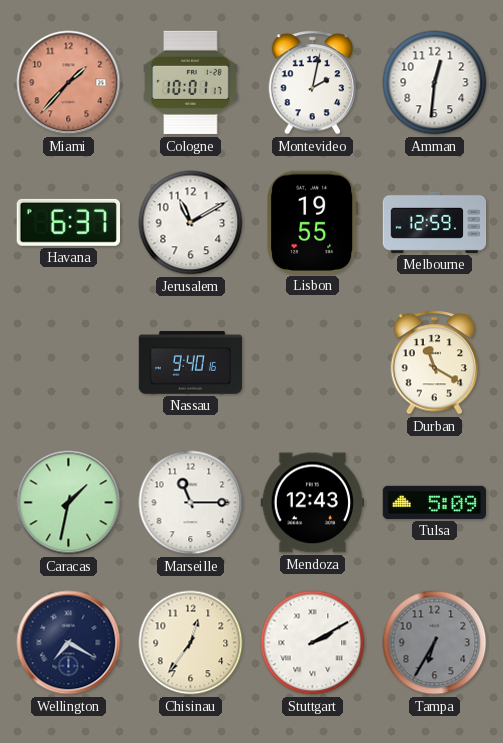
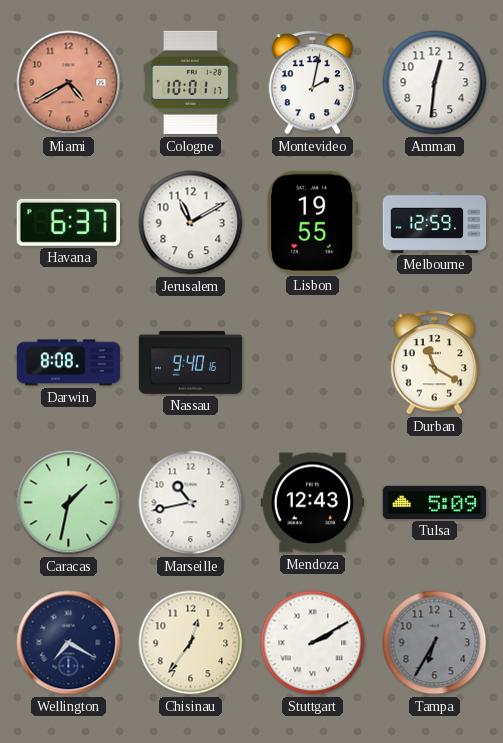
Miami: 1:37 -> 4:40 (69, 83)
Darwin: none -> 8:08 (69, 363)
Marseille: 11:15 -> 10:43 (191, 503)
